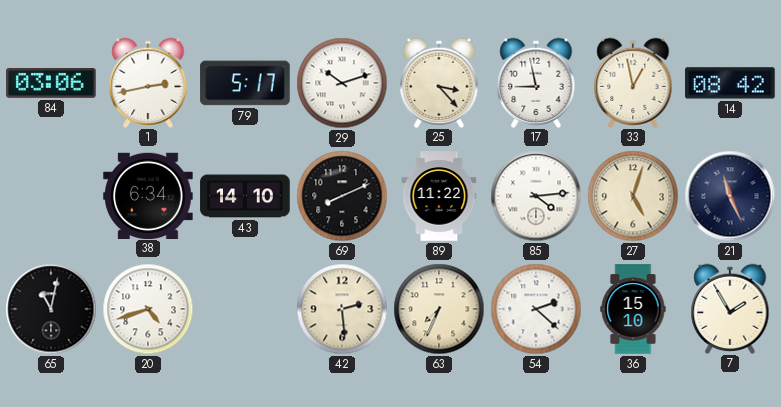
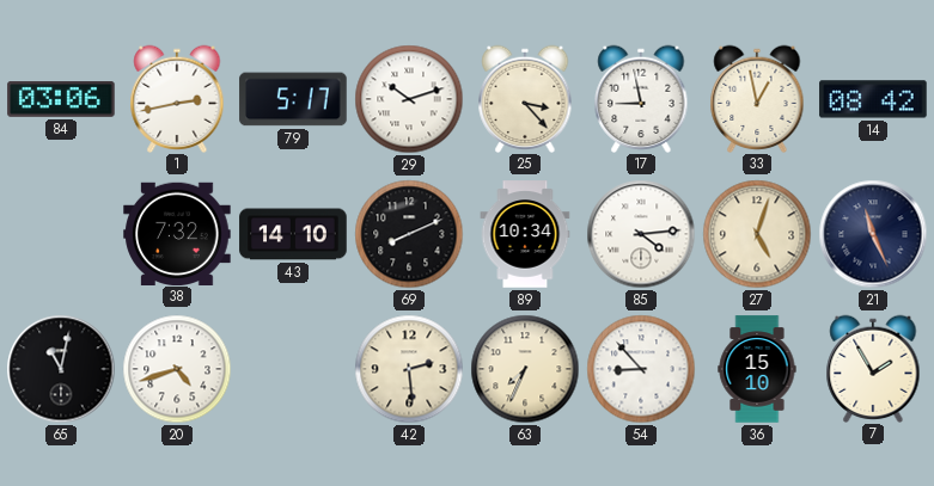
38: 6:34 -> 7:32 (177, 233)
89: 11:22 -> 10:34 (525, 234)
54: 2:22 -> 8:53 (641, 369)
